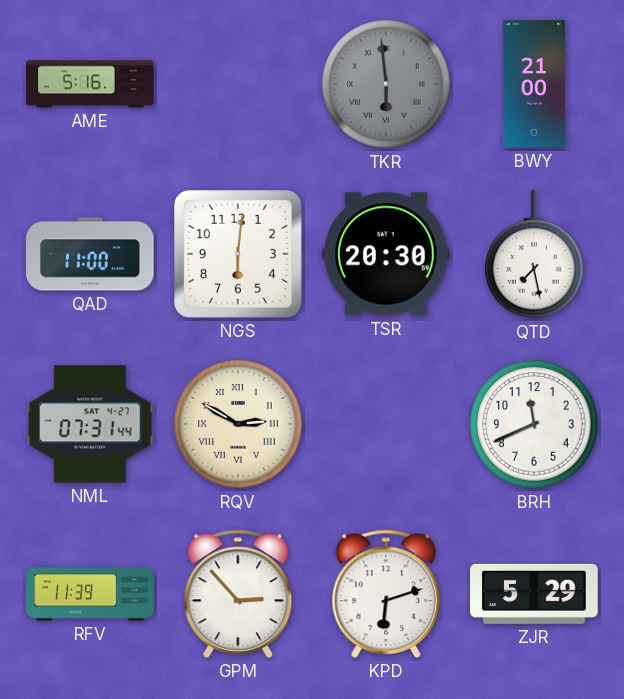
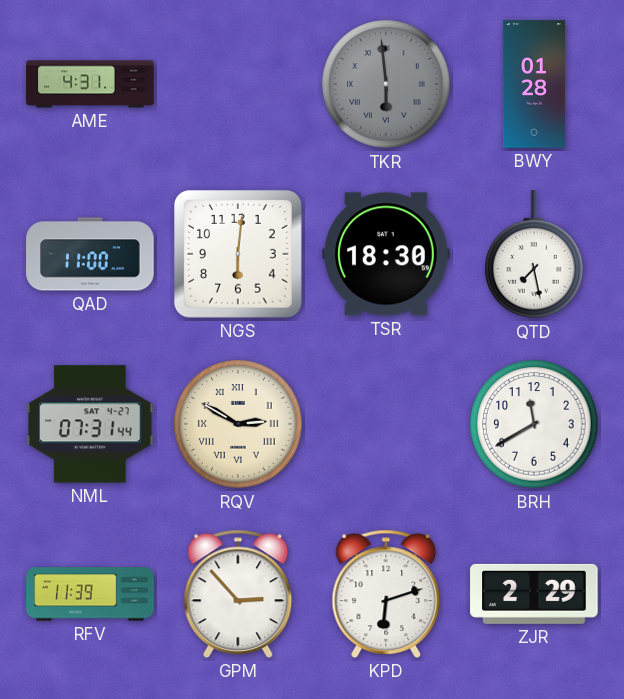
AME: 5:16 -> 4:31 (90, 84)
BWY: 21:00 -> 01:28 (534, 84)
TSR: 20:30 -> 18:30 (386, 254)
BRH: 11:41 -> 11:40 (534, 424)
ZJR: 5:29 -> 2:29 (534, 594)
